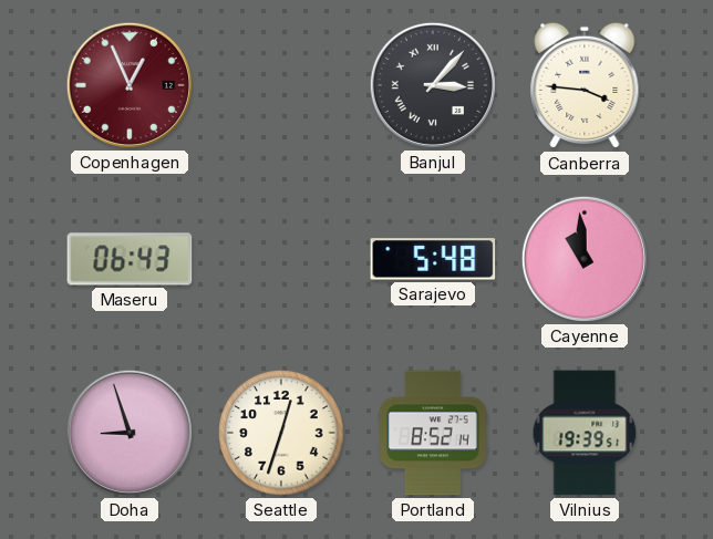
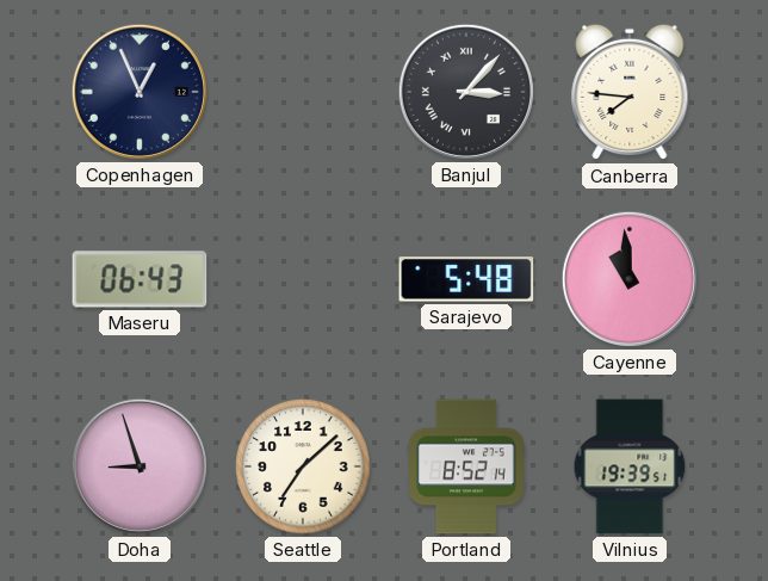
Copenhagen dial: burgundy -> navy (140, 92)
Canberra: 3:46 -> 7:46 (630, 92)
Seattle: 12:33 -> 7:08 (303, 466)
